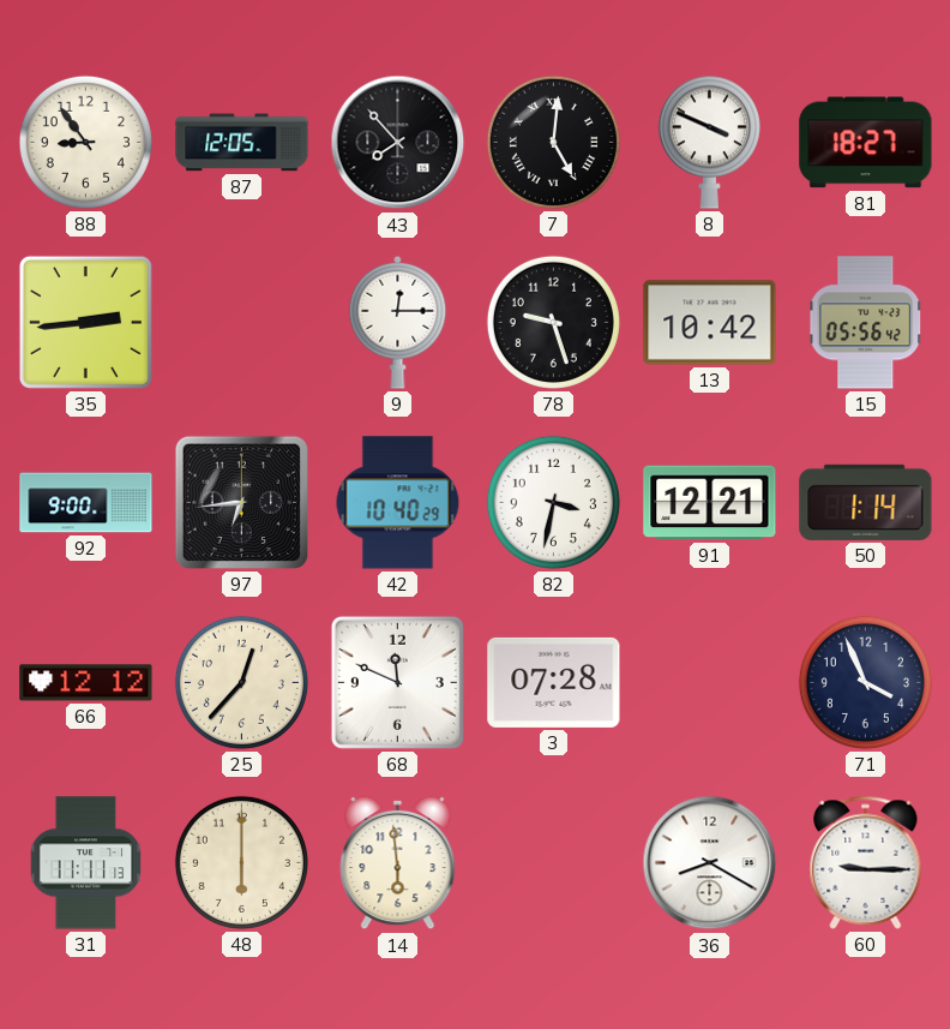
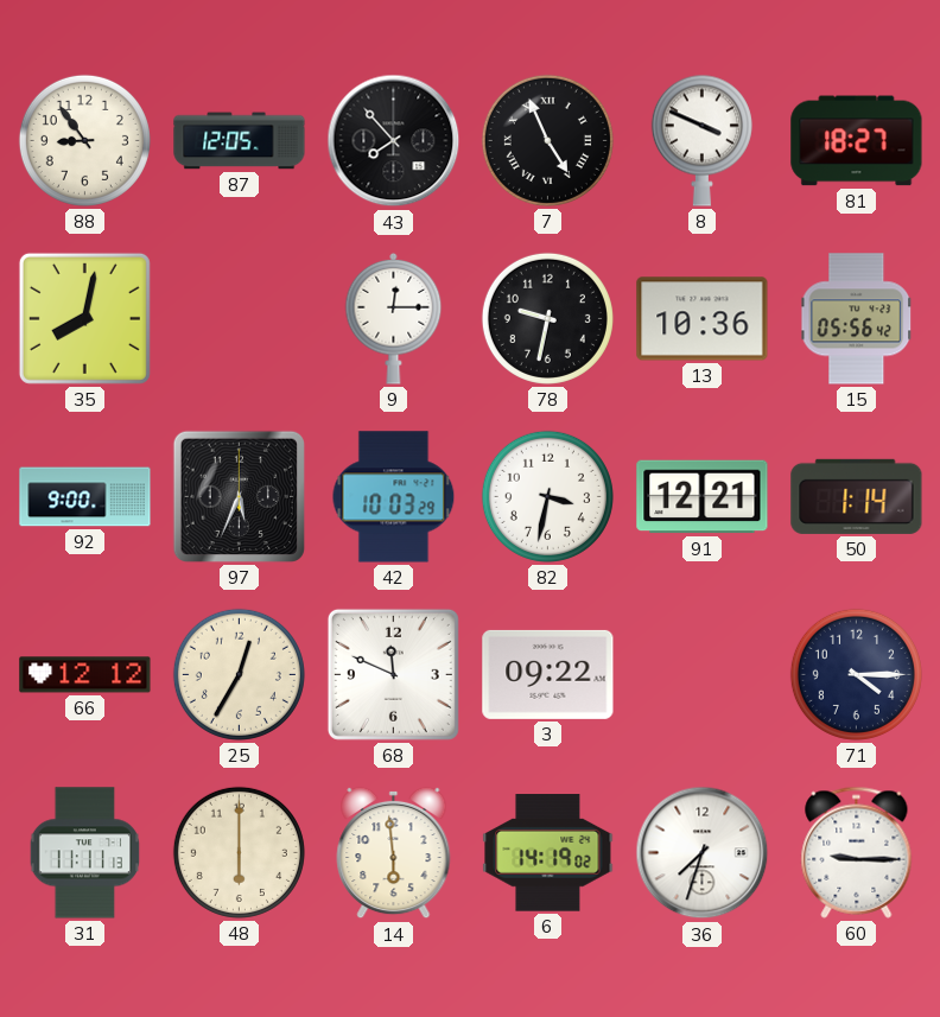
7: 5:01 -> 4:56 (547, 140)
35: 2:44 -> 8:02 (84, 318)
78: 9:27 -> 9:32 (547, 318)
13: 10:42 -> 10:36 (703, 319)
97: 6:44 -> 5:34 (239, 496)
42: 10:40 -> 10:03 (394, 497)
25: 12:37 -> 12:35 (239, 674)
3: 07:28 -> 09:22 (548, 674)
71: 3:56 -> 4:15 (856, 674)
6: none -> 14:19 (548, 853)
36: 8:20 -> 7:33 (703, 853)
